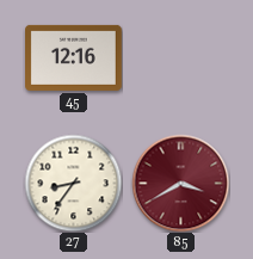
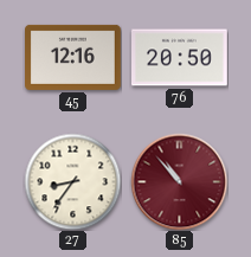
76: none -> 20:50 (180, 58)
85: 3:40 -> 10:53 (179, 181)
